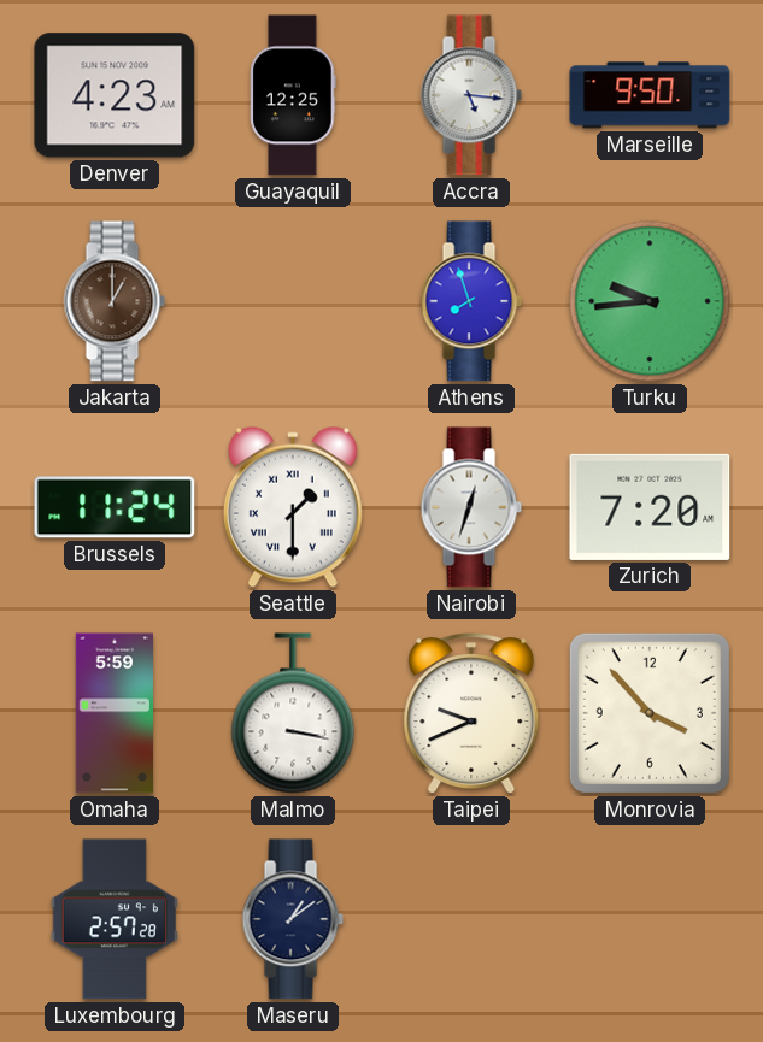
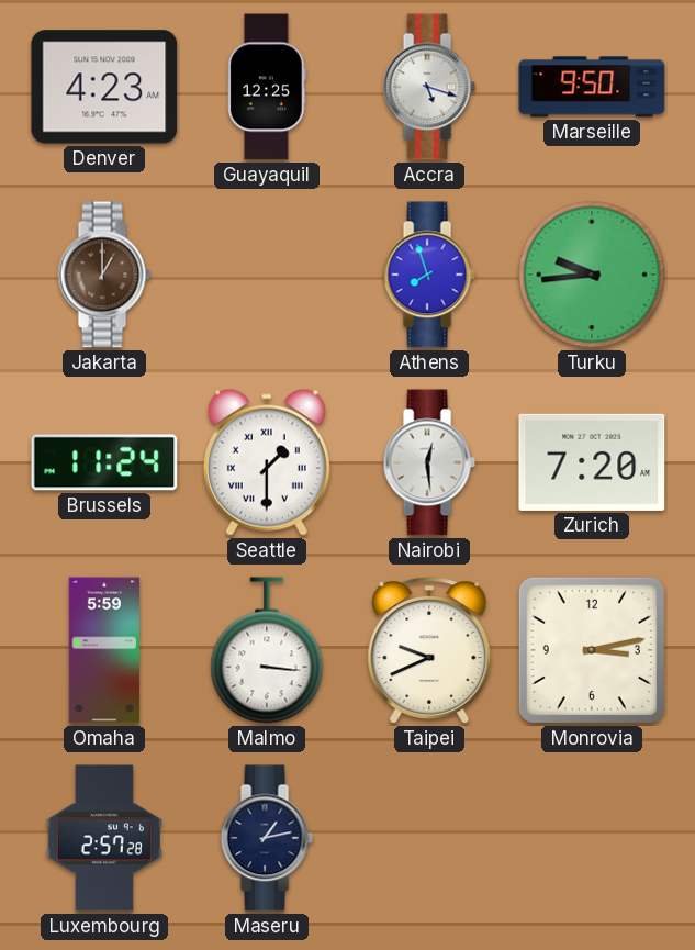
Accra: 5:16 -> 5:18 (429, 87)
Nairobi: 12:33 -> 12:29 (429, 462)
Malmo: 3:17 -> 3:16 (267, 650)
Monrovia: 3:53 -> 3:13 (592, 650)
Maseru: 1:09 -> 1:13 (267, 838)
